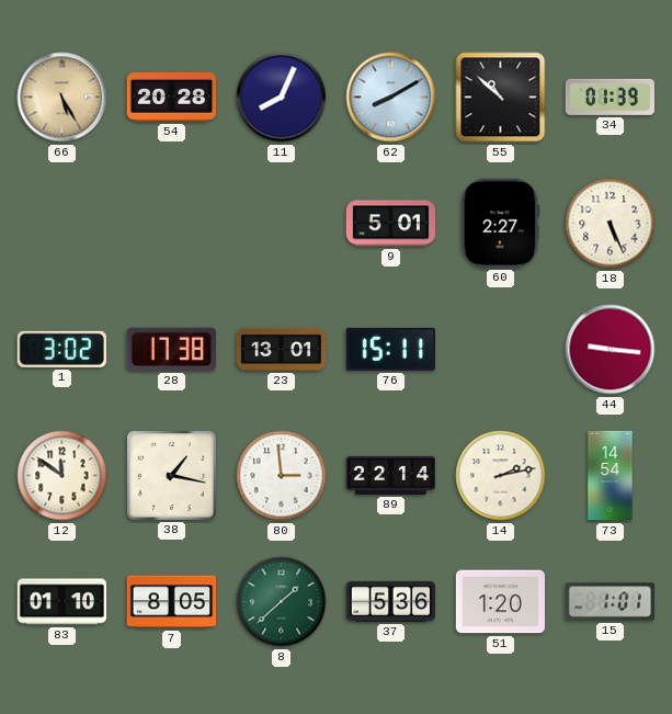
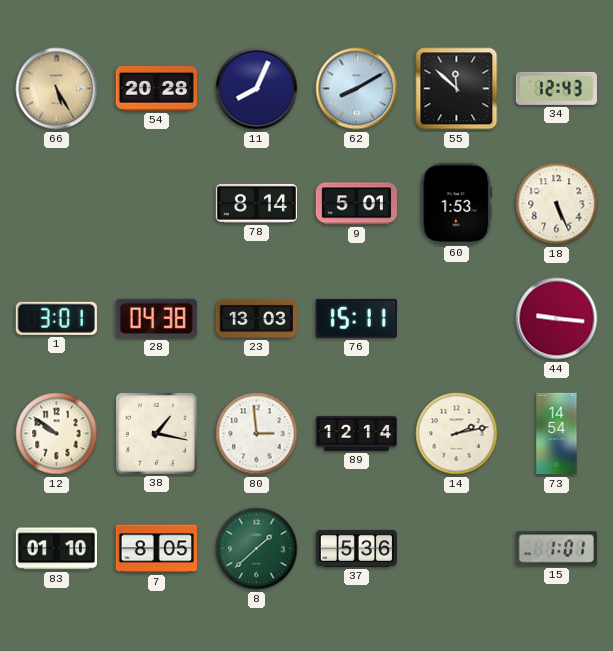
55: 10:52 -> 11:52 (457, 89)
34: 01:39 -> 12:43 (556, 88)
78: none -> 8:14 (256, 203)
60: 2:27 -> 1:53 (457, 203)
1: 3:02 -> 3:01 (56, 318)
28: 17:38 -> 04:38 (156, 318)
23: 13:01 -> 13:03 (257, 318)
12: 11:51 -> 9:51 (57, 434)
89: 22:14 -> 12:14 (356, 433)
51: 1:20 -> none (500, 602)
